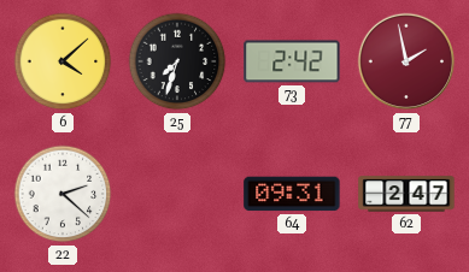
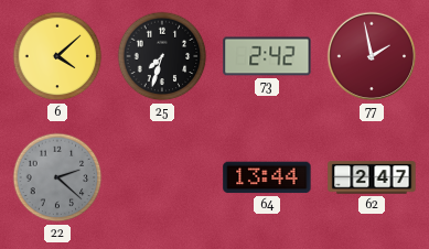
22 dial: white -> grey (57, 177)
64: 09:31 -> 13:44 (267, 177)
